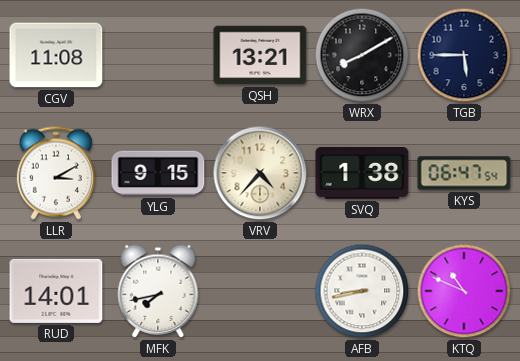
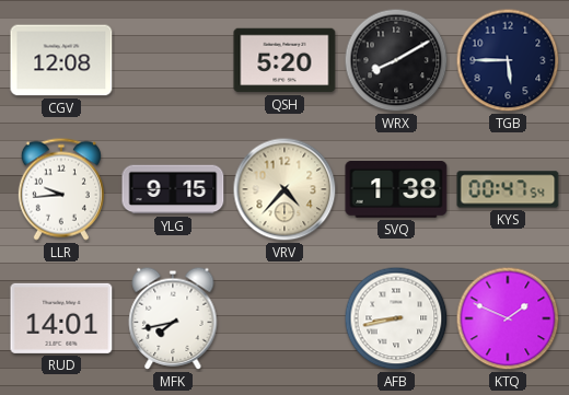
CGV: 11:08 -> 12:08 (61, 60)
QSH: 13:21 -> 5:20 (284, 60)
LLR: 3:10 -> 9:44 (61, 189)
KYS: 06:47 -> 00:47 (508, 189)
KTQ: 10:49 -> 1:49 (508, 318)
